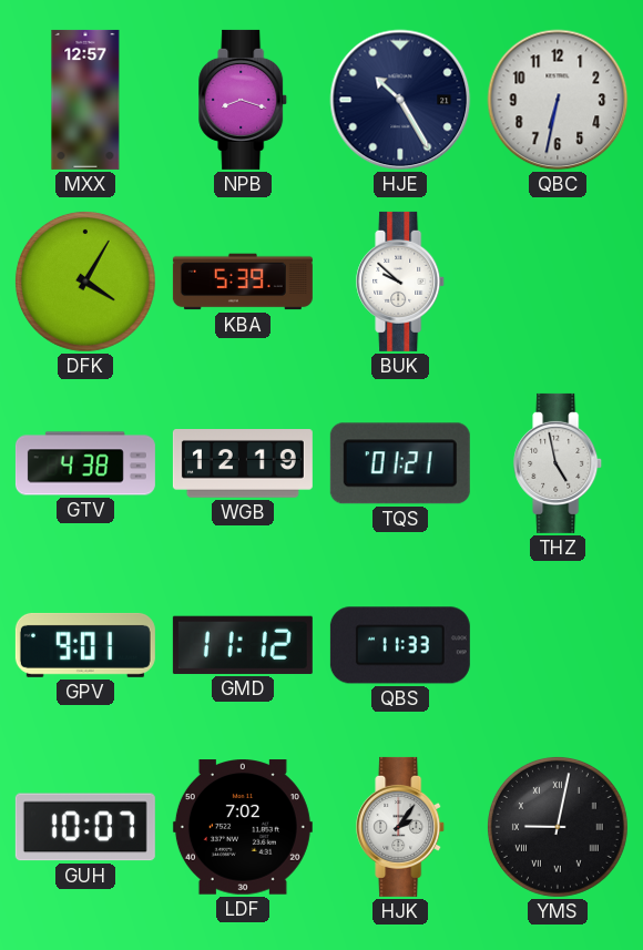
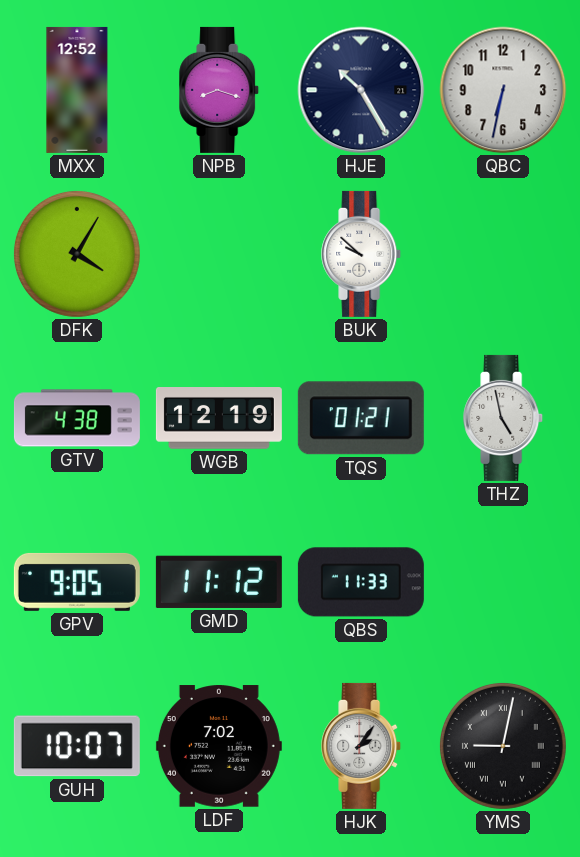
MXX: 12:57 -> 12:52 (77, 90)
KBA: 5:39 -> none (243, 282)
GPV: 9:01 -> 9:05 (77, 582)
